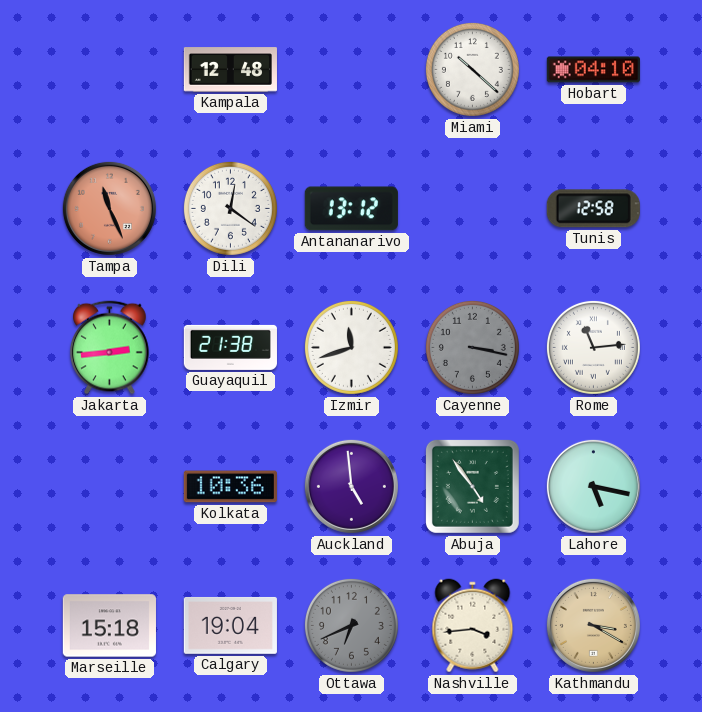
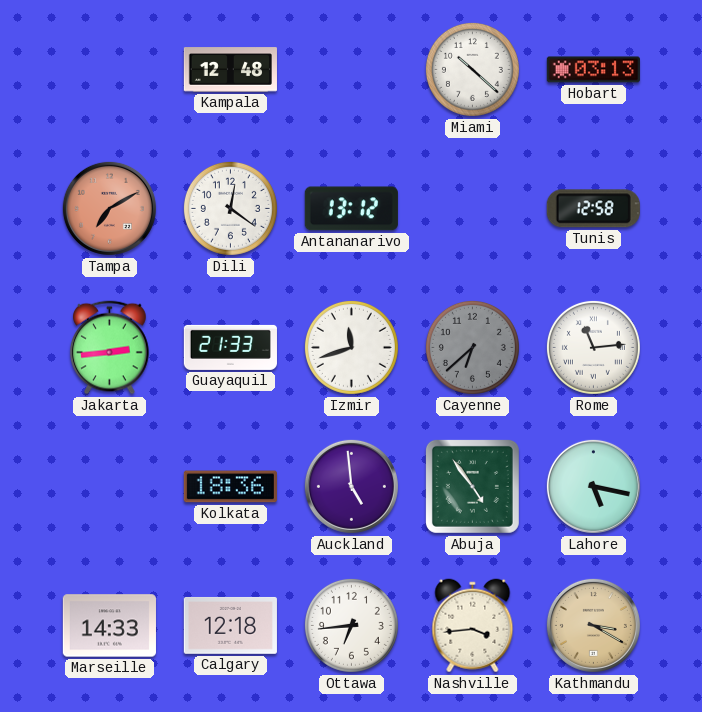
Hobart: 04:10 -> 03:13 (593, 70)
Tampa: 11:26 -> 7:10 (109, 208)
Guayaquil: 21:38 -> 21:33 (230, 347)
Cayenne: 3:17 -> 6:38 (472, 347)
Kolkata: 10:36 -> 18:36 (230, 487)
Marseille: 15:18 -> 14:33 (109, 626)
Calgary: 19:04 -> 12:18 (230, 625)
Ottawa: 6:41 -> 6:44 (351, 625)
Ottawa dial: grey -> white (351, 625)
